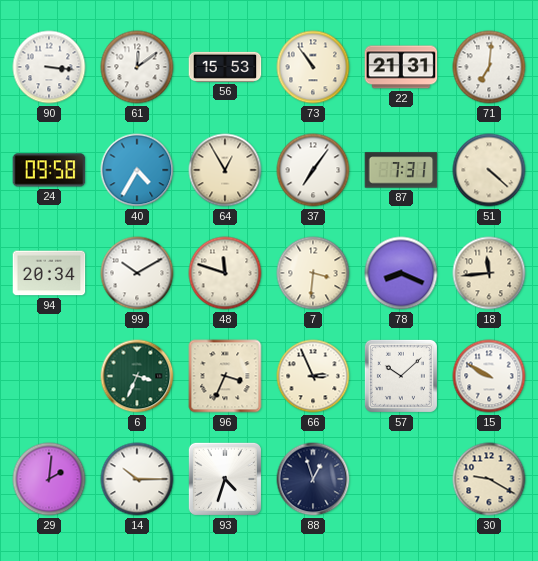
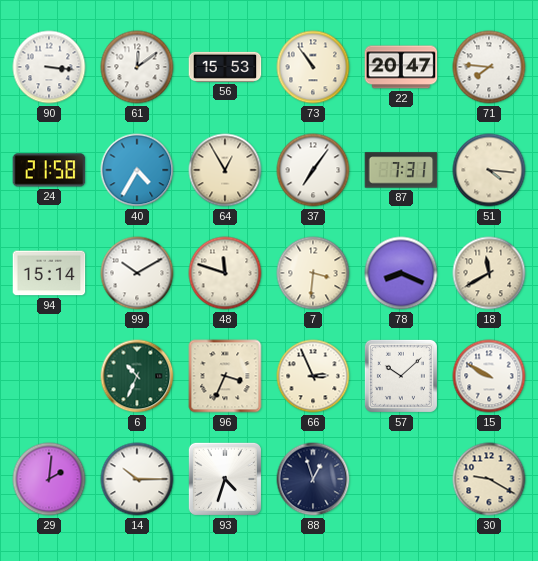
22: 21:31 -> 20:47 (401, 67)
71: 7:01 -> 7:46 (489, 67)
24: 09:58 -> 21:58 (49, 170)
51: 4:22 -> 4:16 (489, 170)
94: 20:34 -> 15:14 (49, 273)
18: 11:44 -> 11:40 (489, 273)
6: 3:34 -> 10:34 (137, 376)
